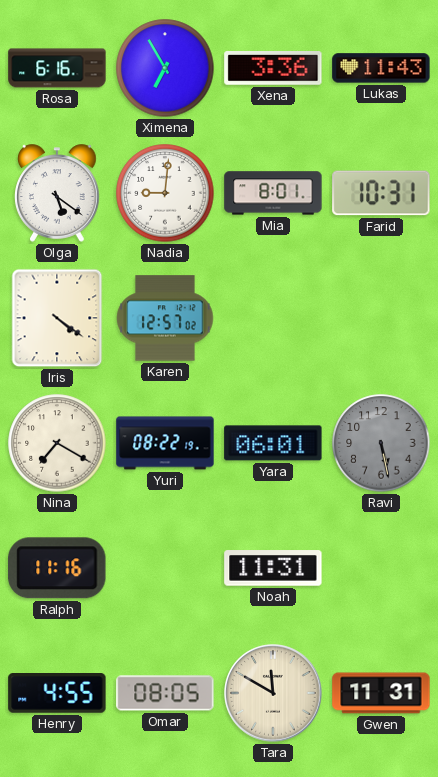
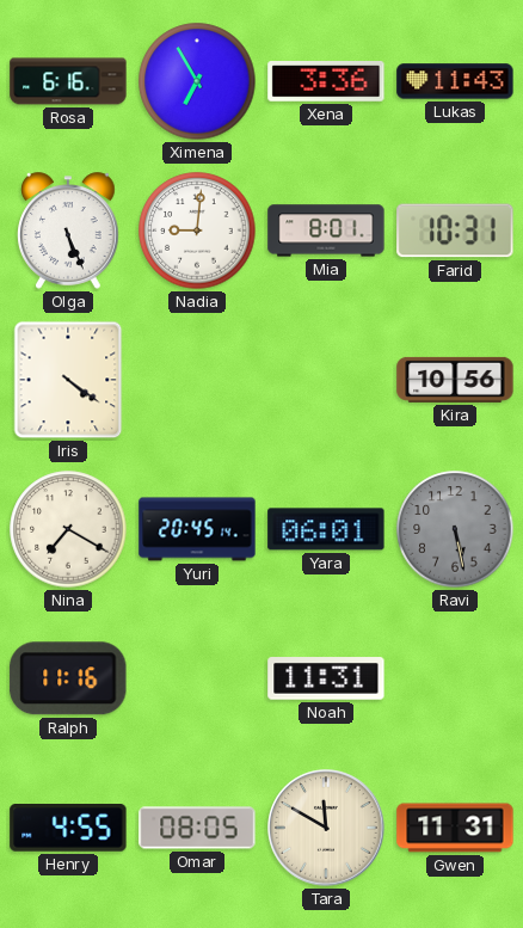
Olga: 5:21 -> 5:26 (69, 231)
Karen: 12:57 -> none (165, 318)
Kira: none -> 10:56 (455, 380)
Yuri: 08:22 -> 20:45 (197, 529)
